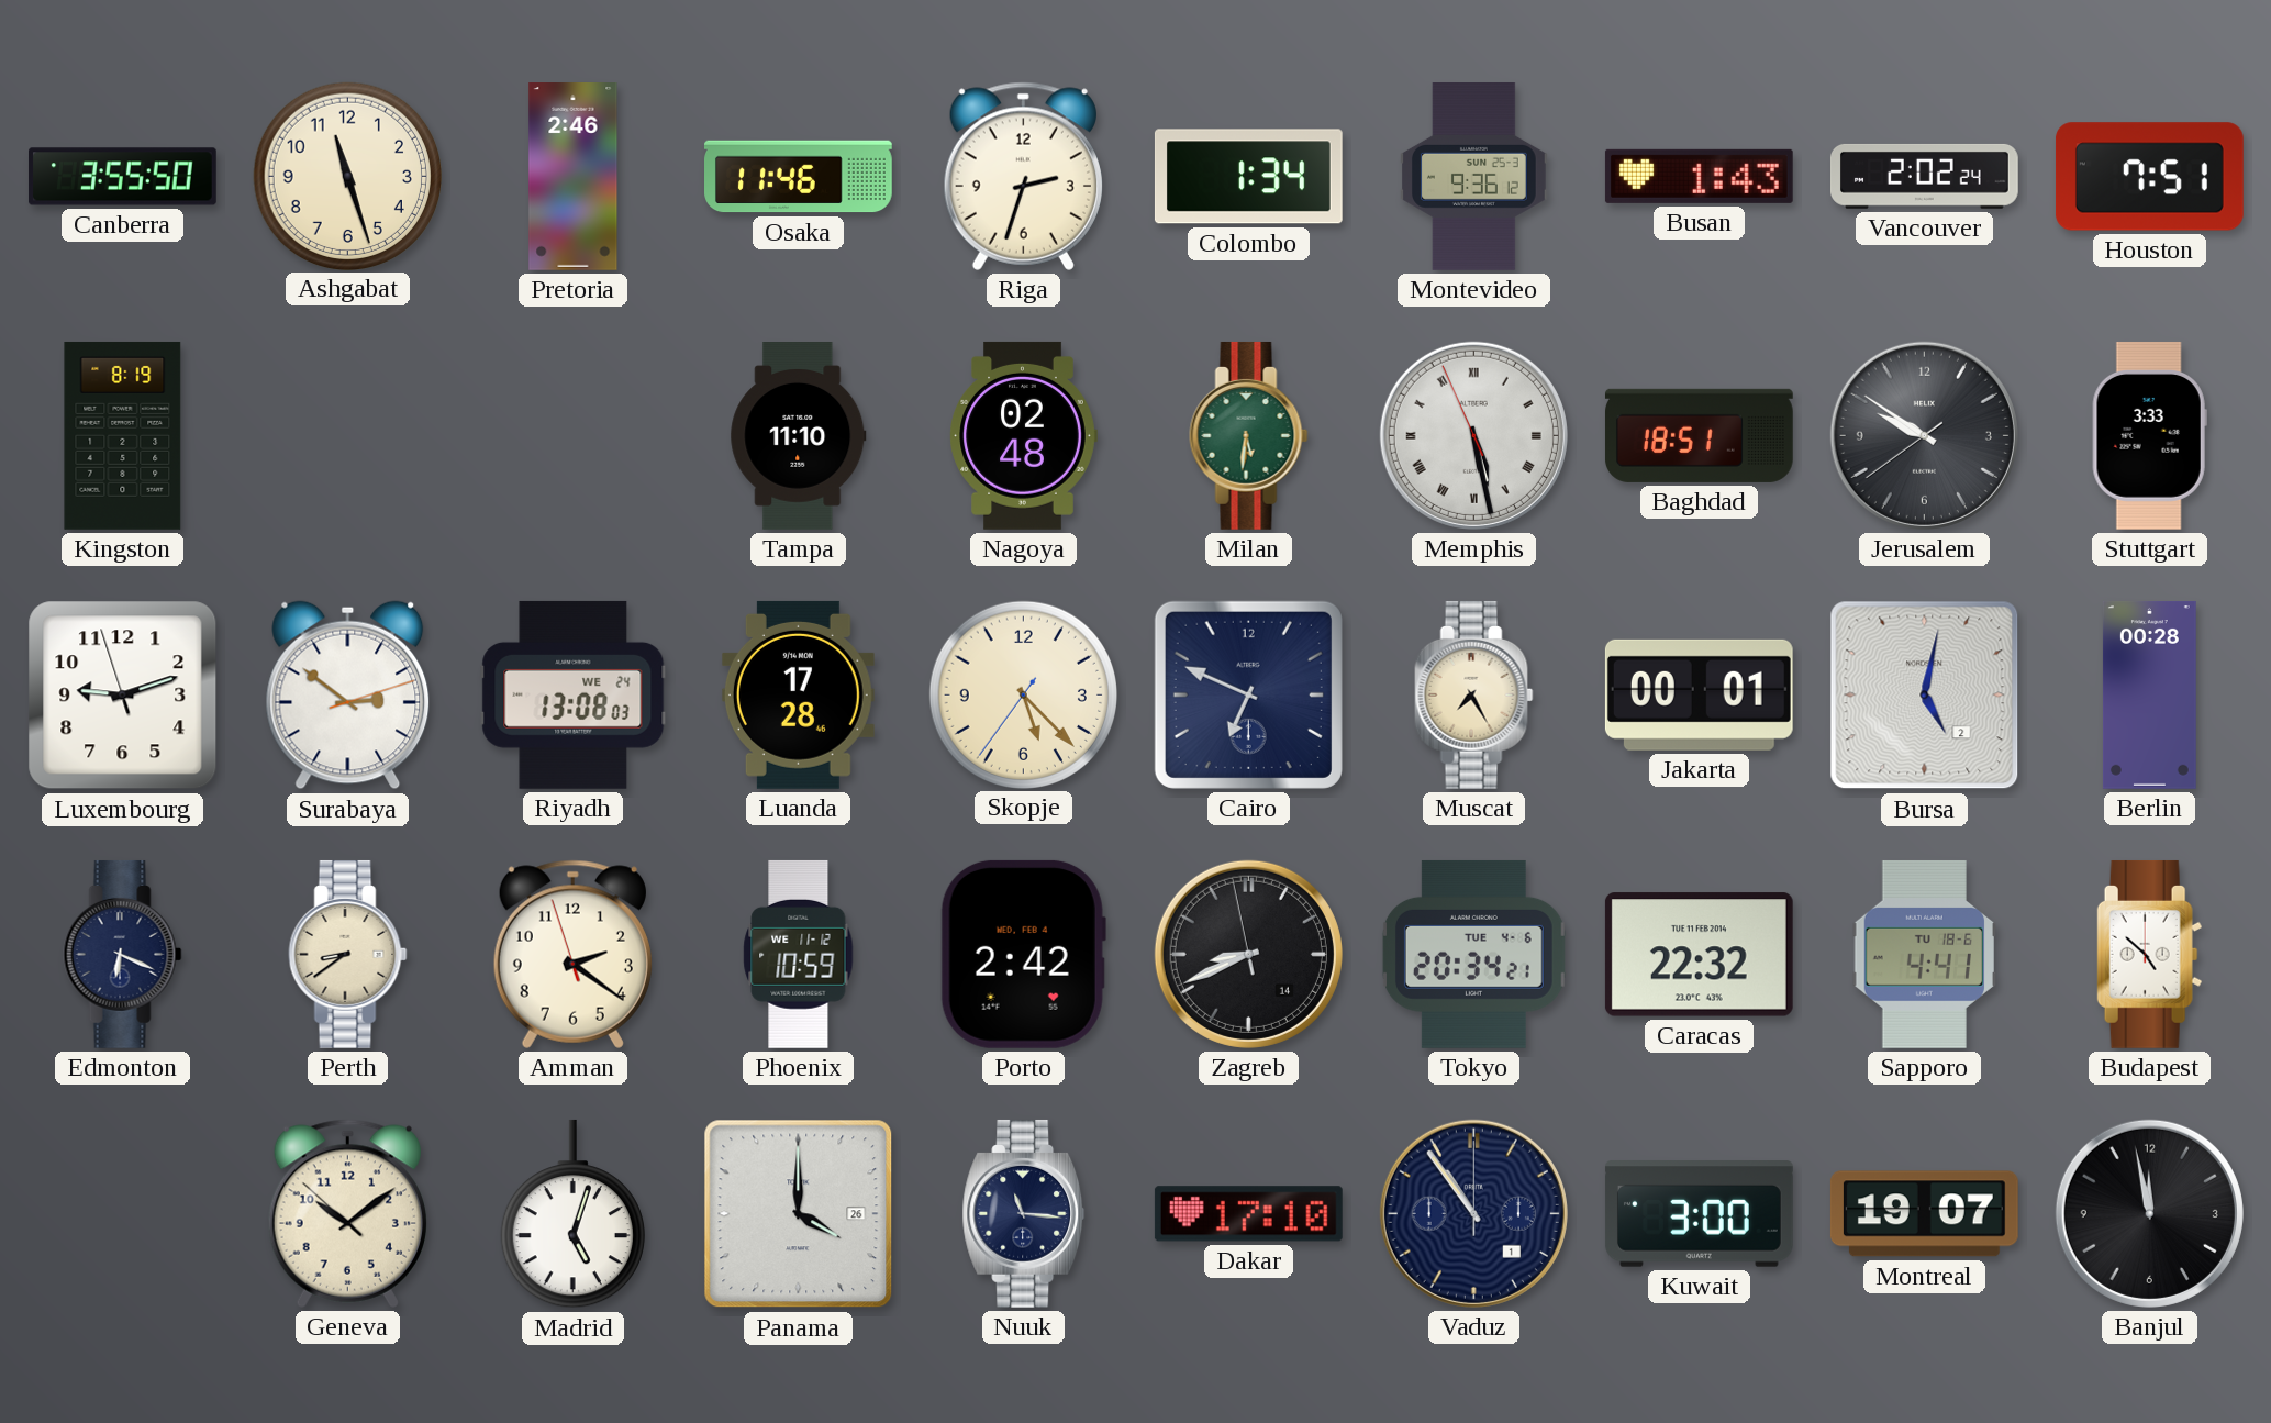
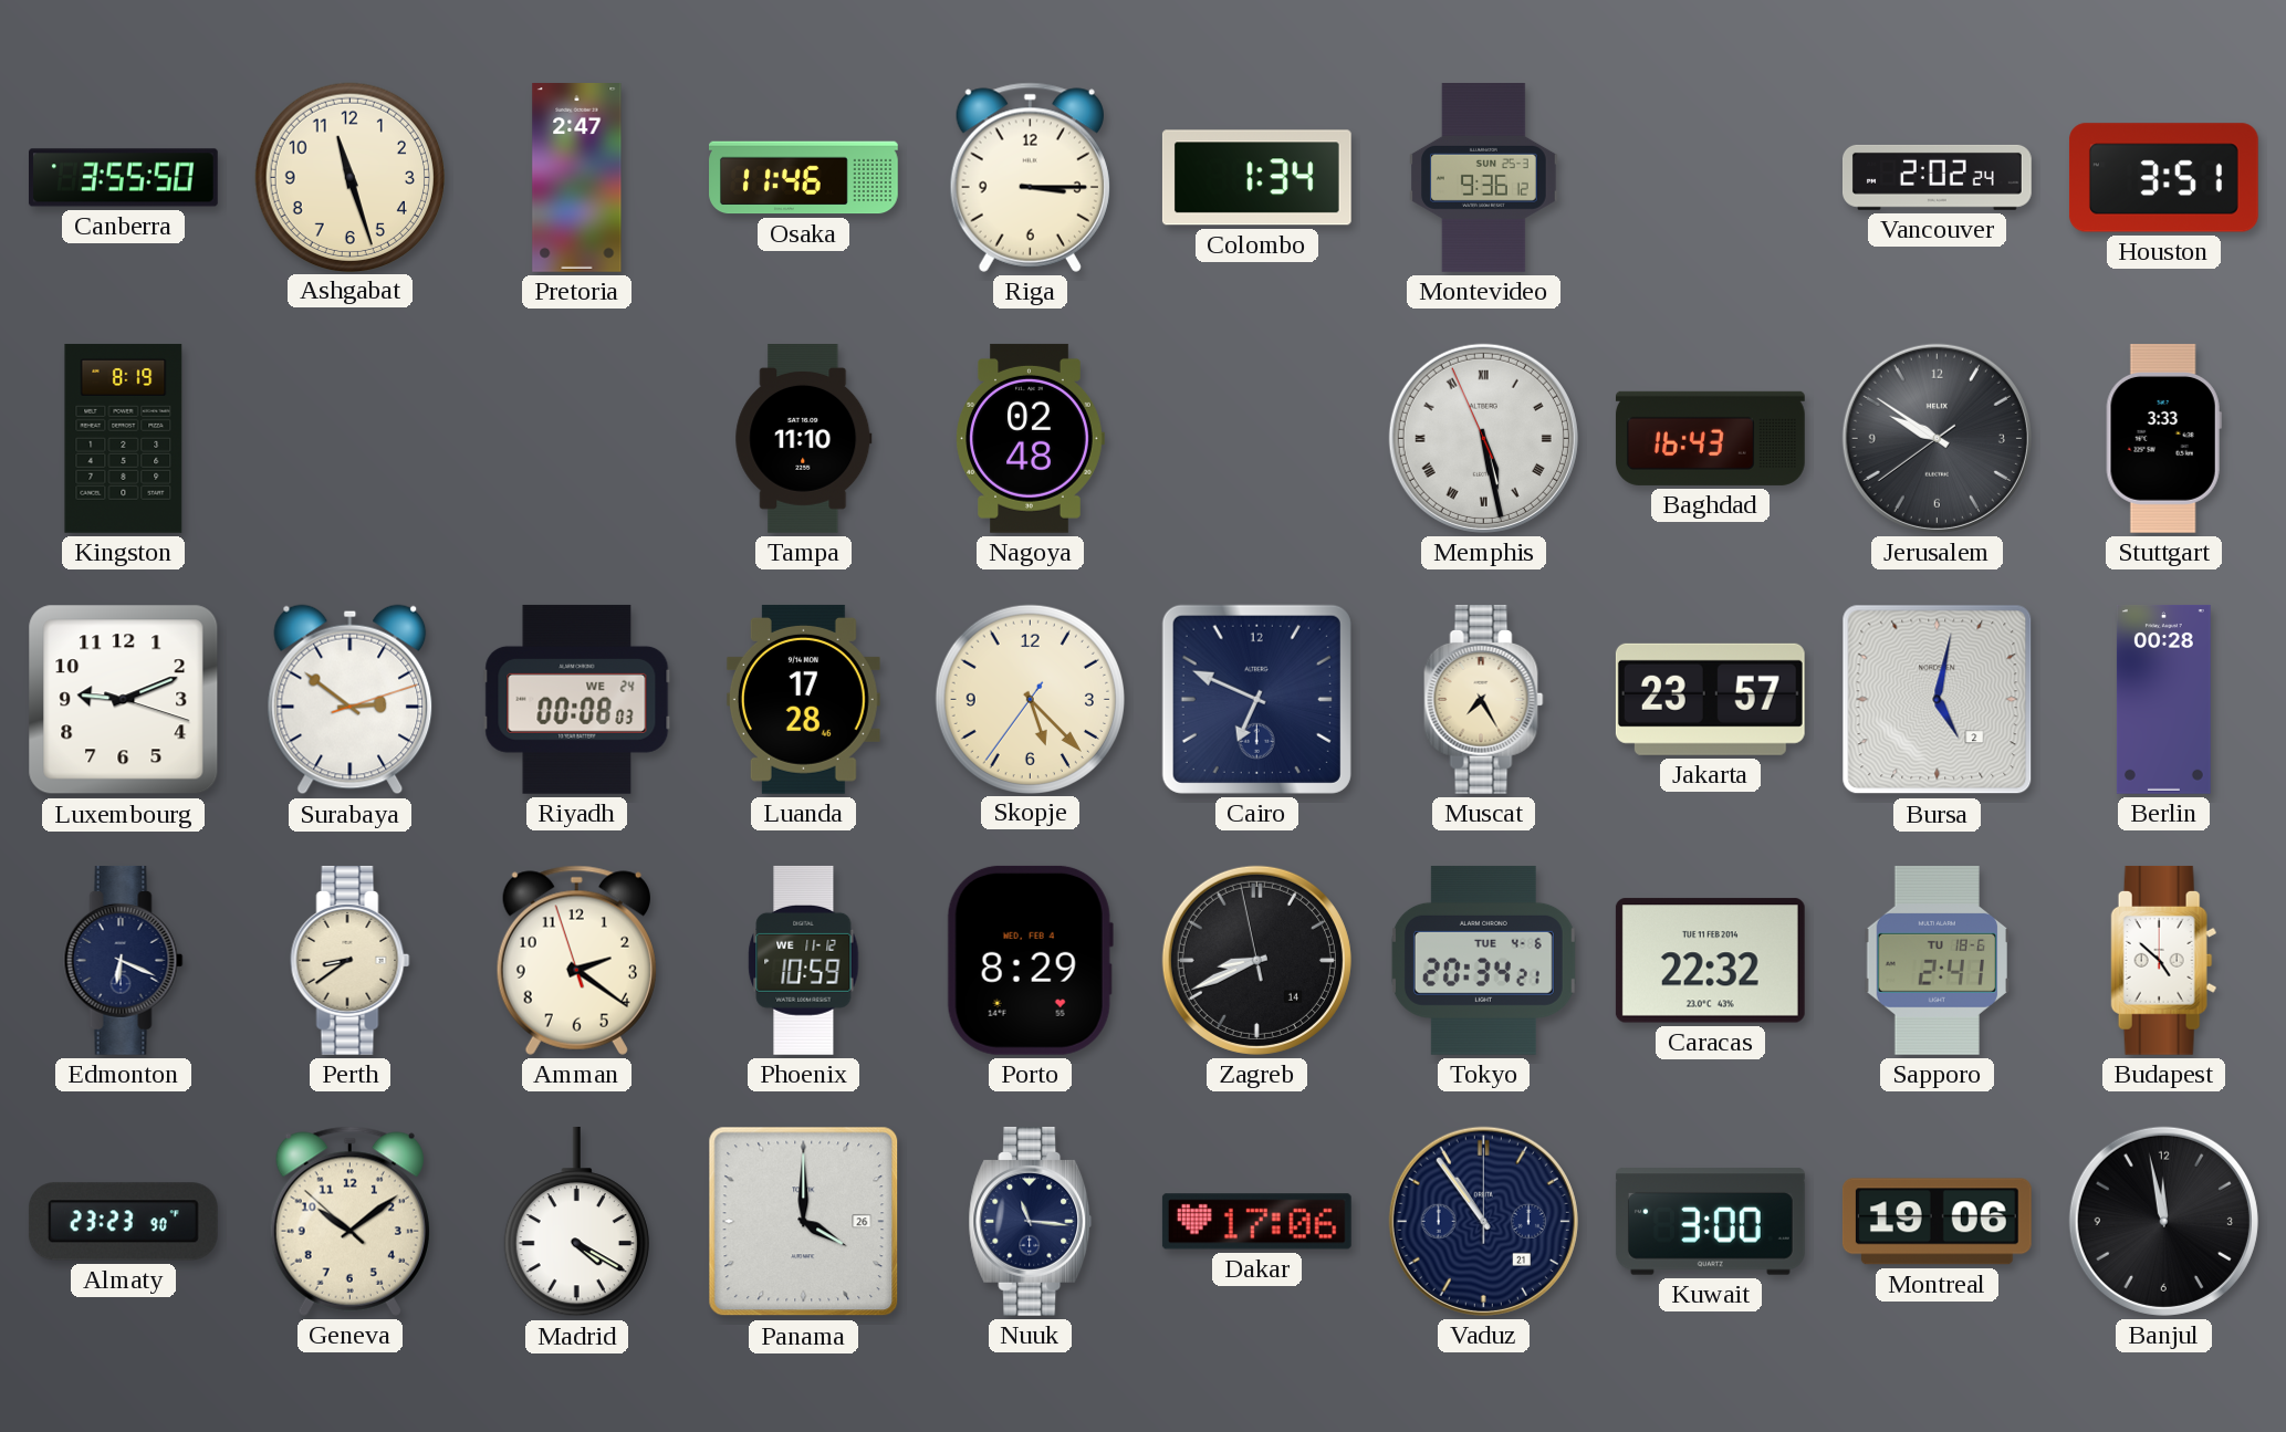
Pretoria: 2:46 -> 2:47 (577, 178)
Riga: 2:33 -> 3:15 (1030, 177)
Busan: 1:43 -> none (1699, 176)
Houston: 7:51 -> 3:51 (2163, 178)
Milan: 5:31 -> none (1249, 435)
Baghdad: 18:51 -> 16:43 (1710, 438)
Luxembourg: 9:11:57 -> 9:11:18 (124, 700)
Riyadh: 13:08 -> 00:08 (577, 699)
Jakarta: 00:01 -> 23:57 (1710, 699)
Porto: 2:42 -> 8:29 (1030, 960)
Sapporo: 4:41 -> 2:41 (1937, 960)
Almaty: none -> 23:23 (123, 1222)
Madrid: 5:03 -> 4:20 (576, 1222)
Dakar: 17:10 -> 17:06 (1256, 1222)
Vaduz date: 1 -> 21 (1483, 1221)
Montreal: 19:07 -> 19:06 (1937, 1222)
